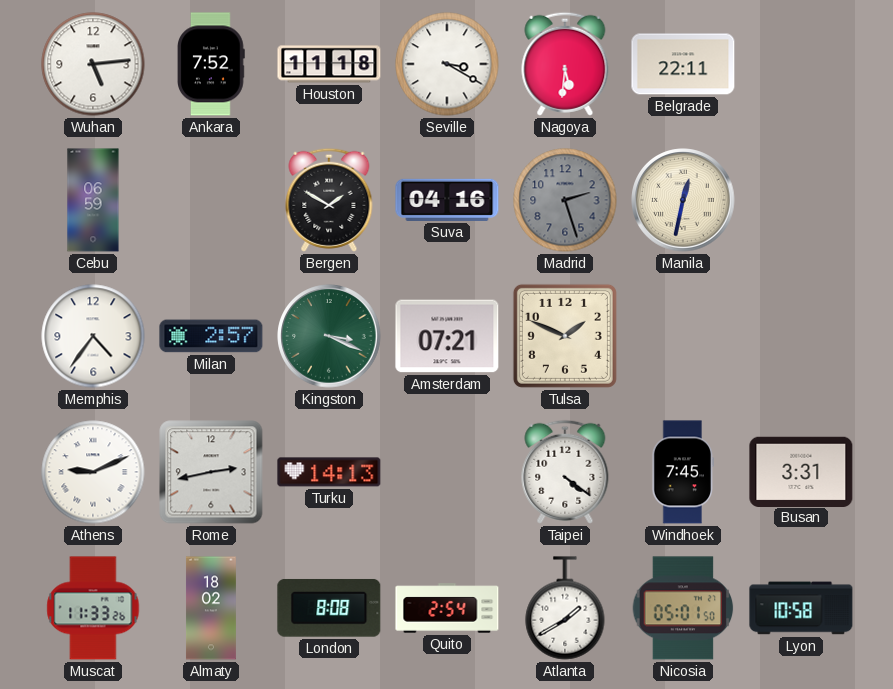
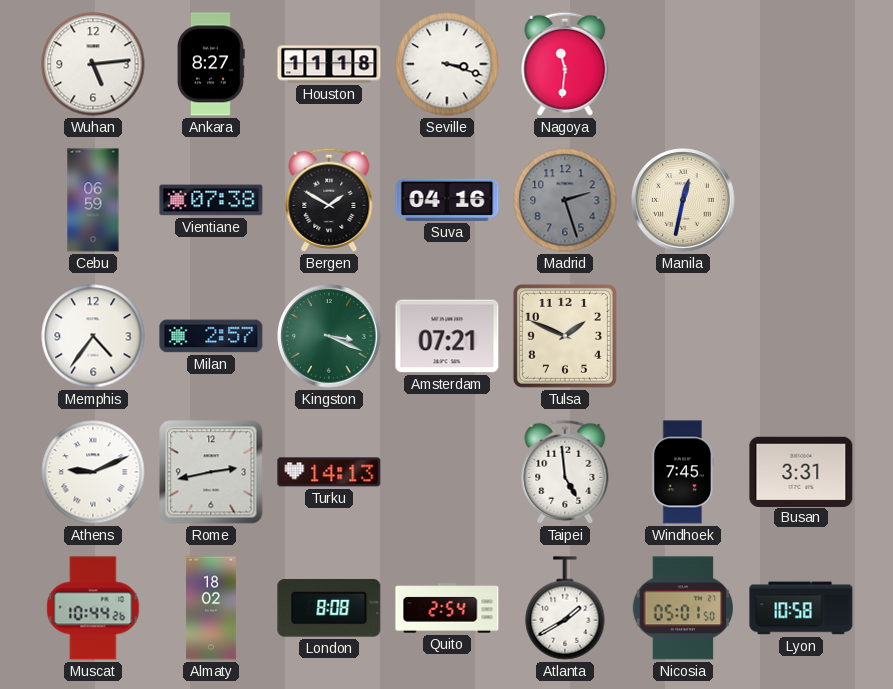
Ankara: 7:52 -> 8:27 (212, 64)
Seville: 3:20 -> 3:18 (447, 64)
Nagoya: 5:31 -> 11:31 (565, 64)
Belgrade: 22:11 -> none (683, 64)
Vientiane: none -> 07:38 (211, 200)
Taipei: 4:21 -> 4:59 (565, 472)
Muscat: 11:33 -> 10:44 (93, 608)
